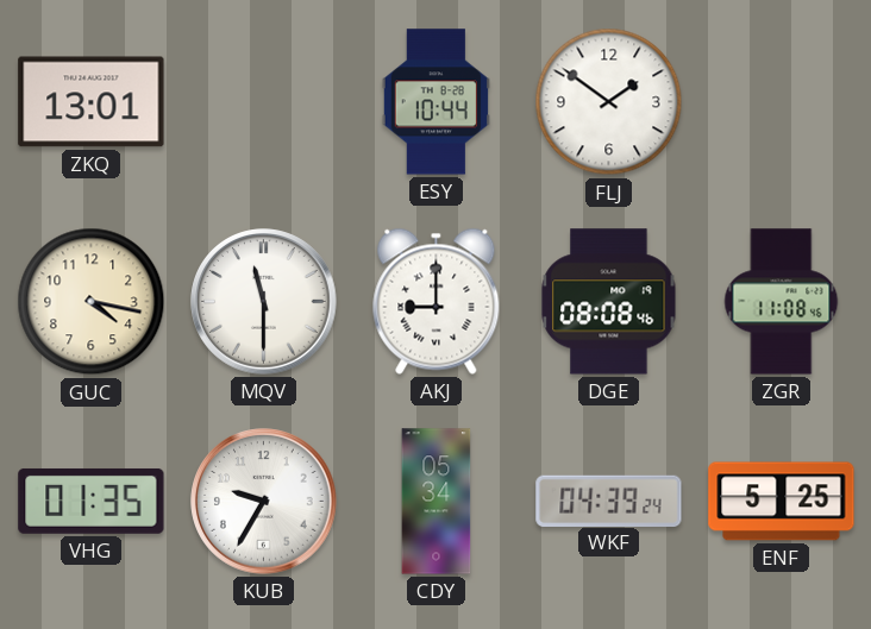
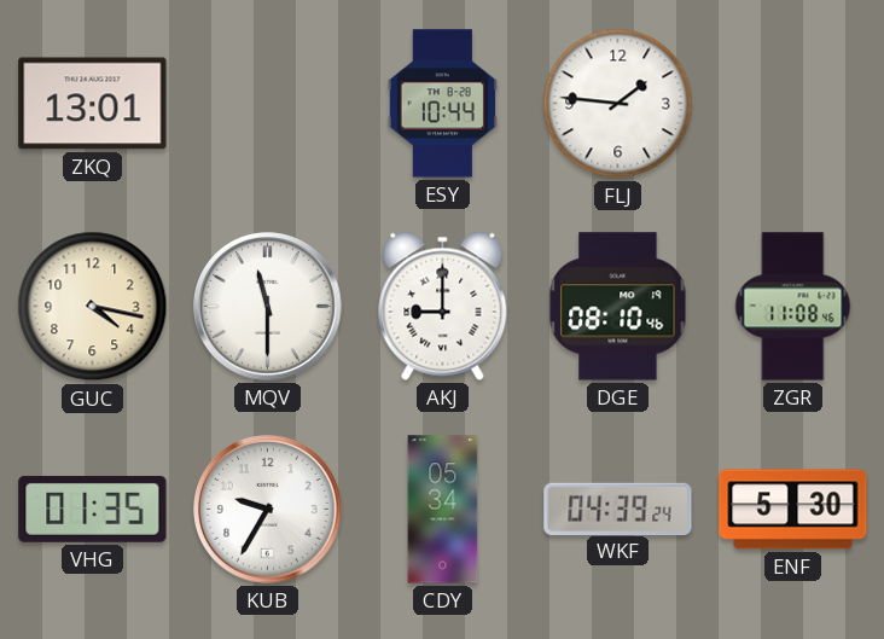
FLJ: 1:51 -> 1:46 (618, 104)
DGE: 08:08 -> 08:10 (618, 307)
ENF: 5:25 -> 5:30 (793, 510)
